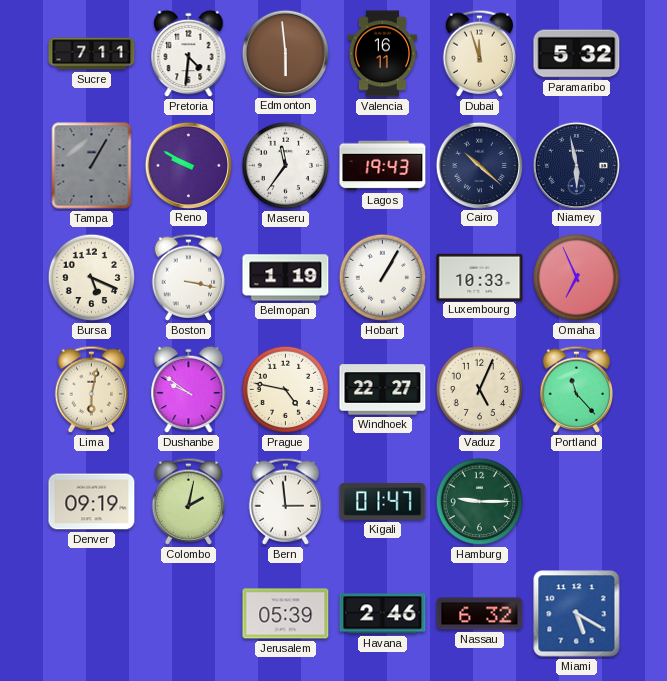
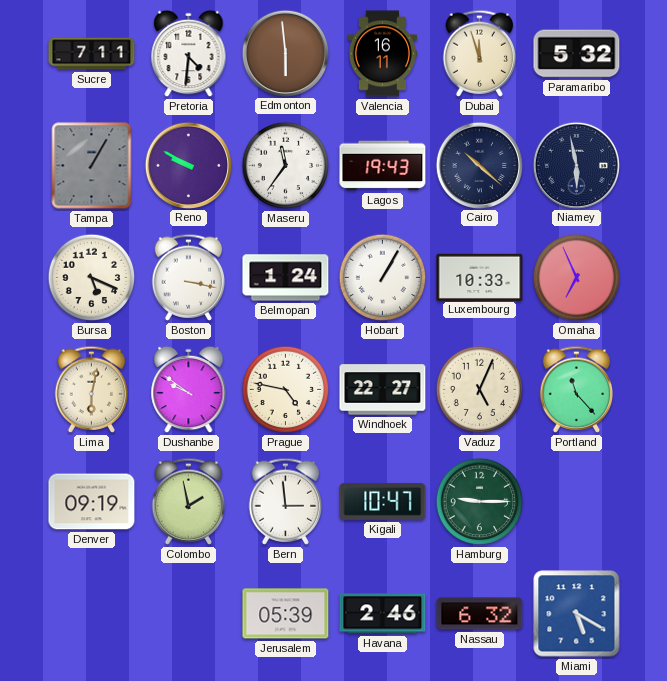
Belmopan: 1:19 -> 1:24 (286, 278)
Colombo: 2:02 -> 1:58 (189, 501)
Kigali: 01:47 -> 10:47 (383, 501)
